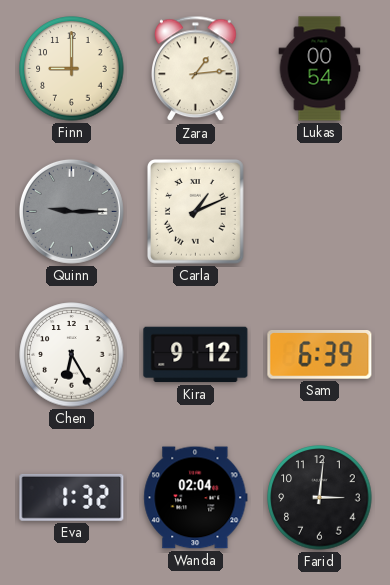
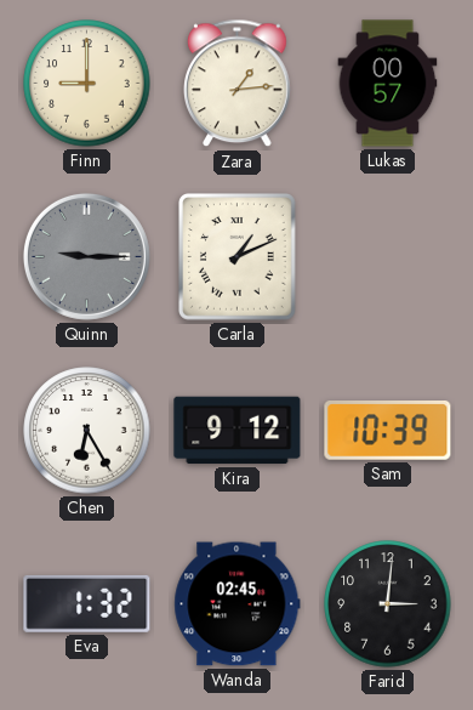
Lukas: 00:54 -> 00:57 (388, 84)
Sam: 6:39 -> 10:39 (388, 431)
Wanda: 02:04 -> 02:45 (238, 604)
